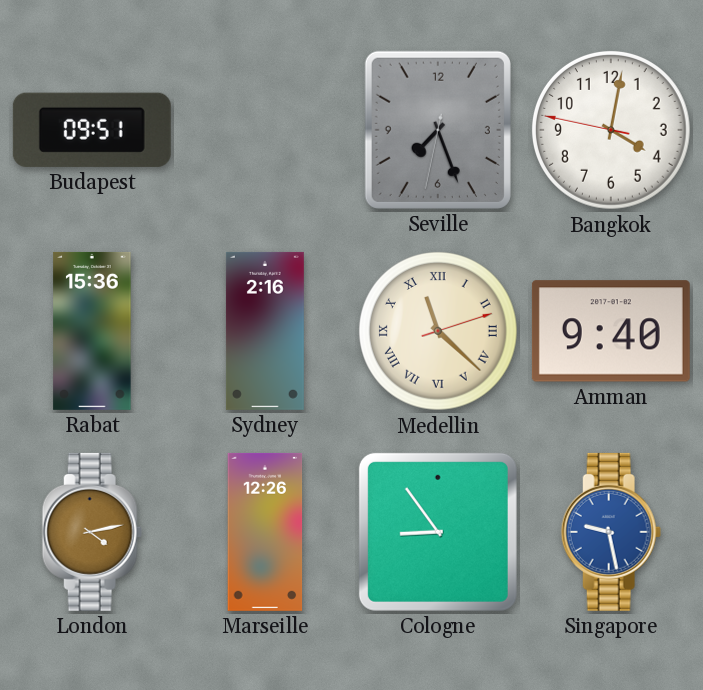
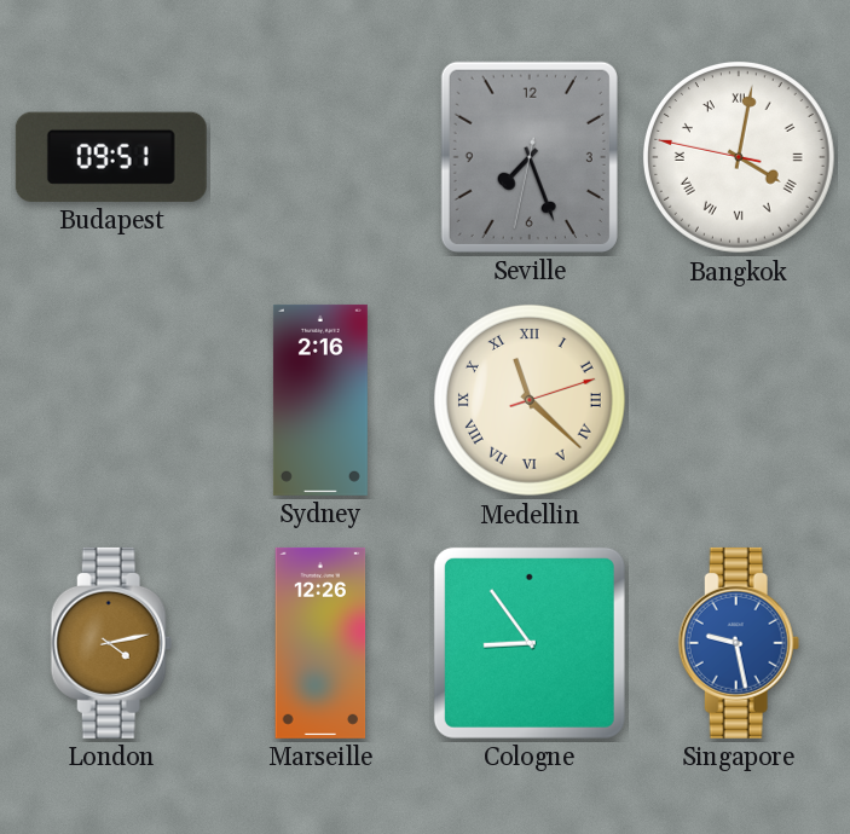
Bangkok numerals: Arabic -> Roman (739, 158)
Rabat: 15:36 -> none (92, 331)
Amman: 9:40 -> none (611, 331)
